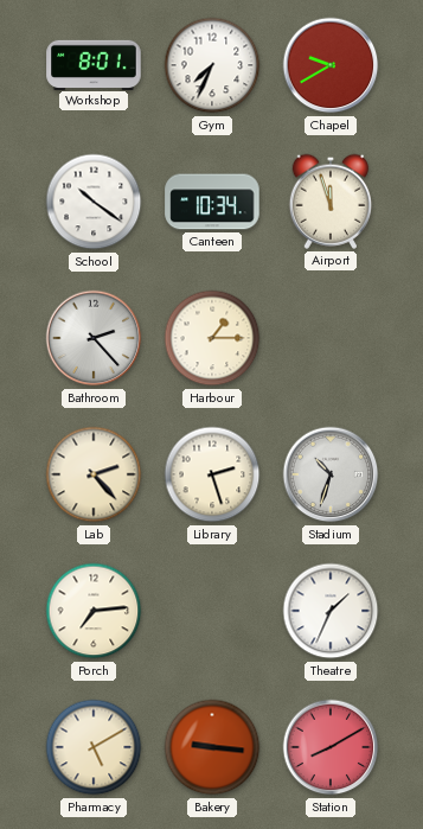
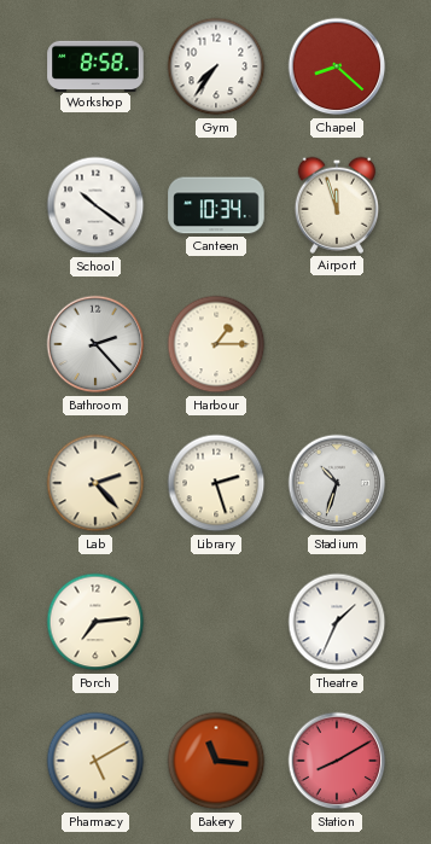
Workshop: 8:01 -> 8:58 (95, 65)
Gym: 7:34 -> 7:36 (216, 66)
Chapel: 9:40 -> 8:22 (337, 66)
Bakery: 9:16 -> 11:16 (216, 761)
